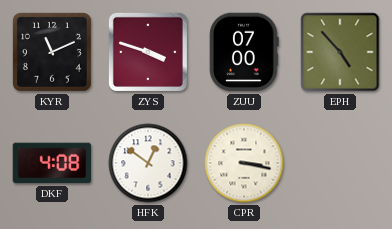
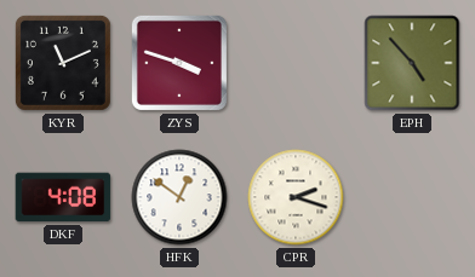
ZUU: 07:00 -> none (244, 52)
CPR: 3:17 -> 2:18 (296, 197)
